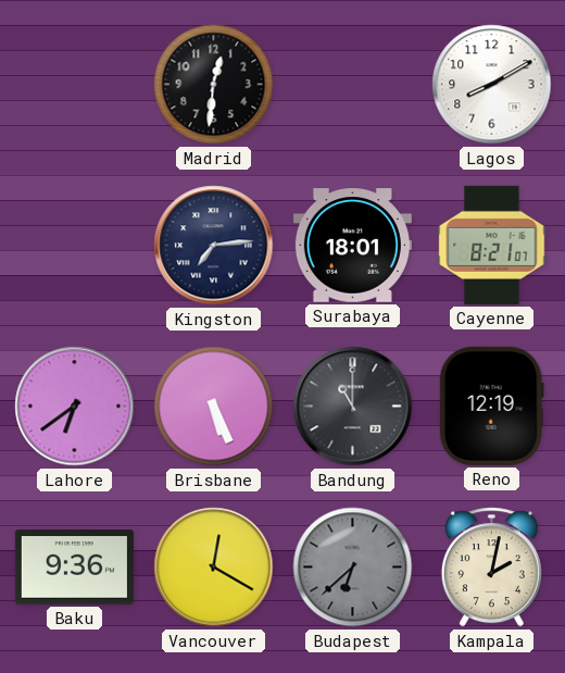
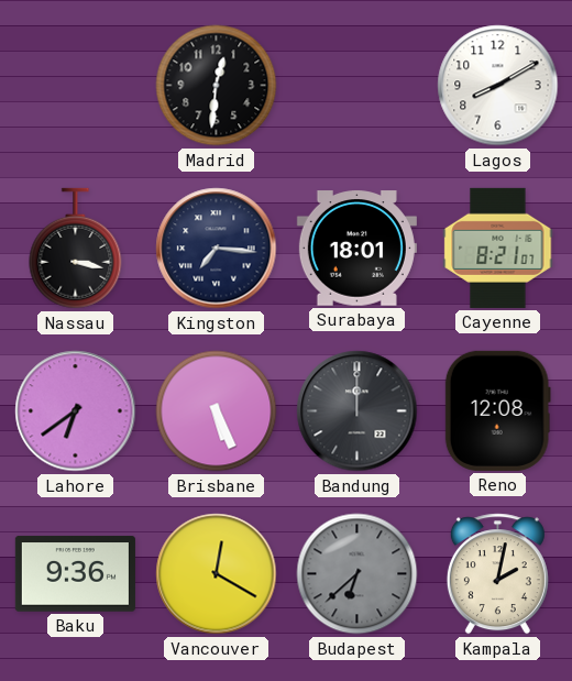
Nassau: none -> 3:17 (76, 249)
Kingston: 7:14 -> 7:16 (217, 249)
Bandung: 11:00 -> 12:00 (358, 411)
Reno: 12:19 -> 12:08 (497, 410)
